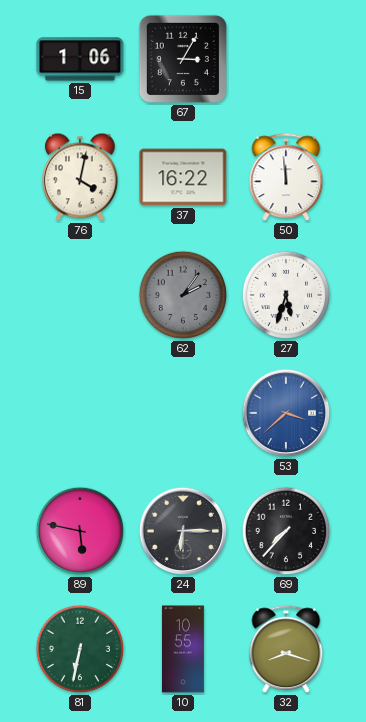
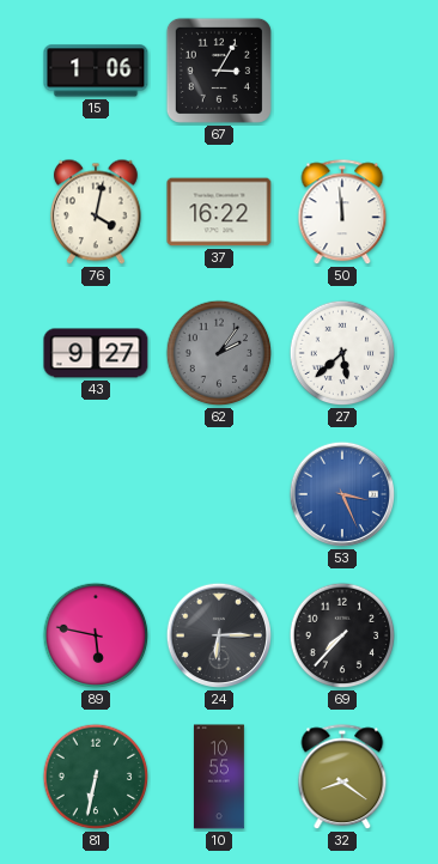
43: none -> 9:27 (96, 353)
27: 5:33 -> 5:38 (342, 353)
53: 3:38 -> 3:26 (342, 494)
32: 8:18 -> 8:21 (342, 778)
